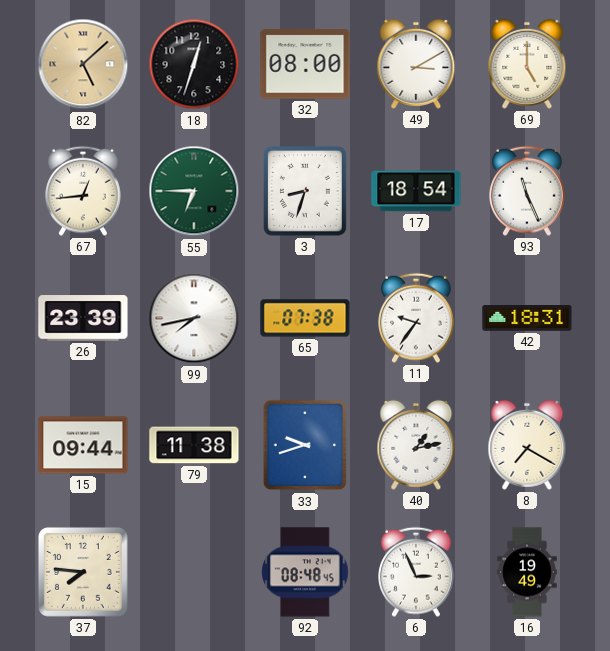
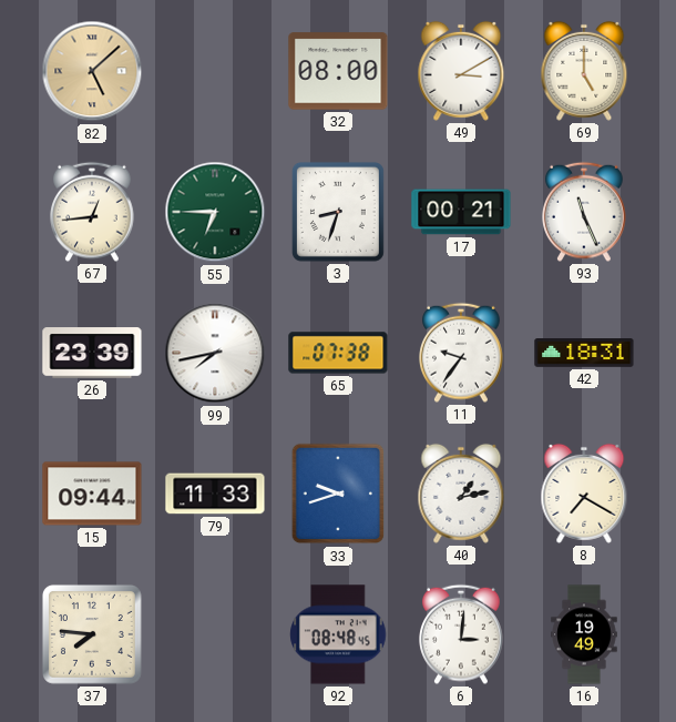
18: 12:33 -> none (194, 64)
17: 18:54 -> 00:21 (461, 212)
79: 11:38 -> 11:33 (215, 494)
6: 2:56 -> 3:01 (462, 634)
